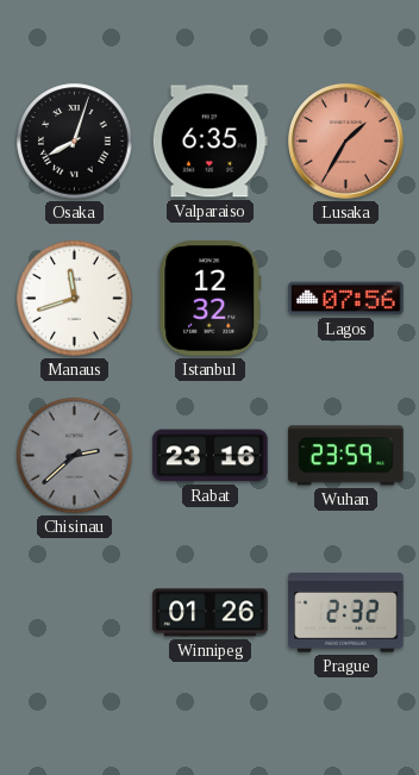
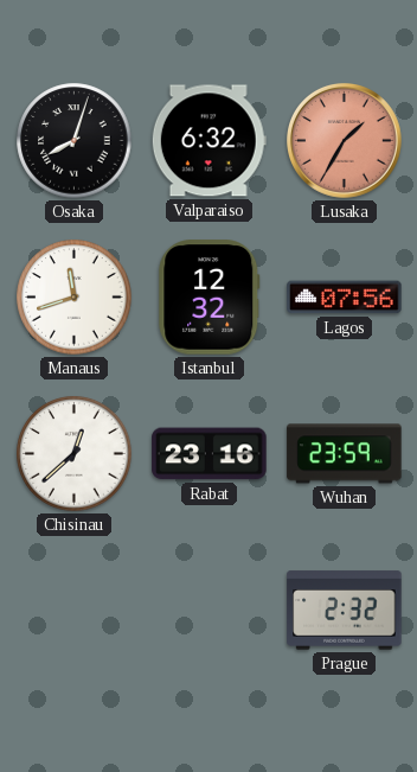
Valparaiso: 6:35 -> 6:32 (208, 141)
Chisinau: 2:38 -> 12:38 (75, 454)
Chisinau dial: grey -> white (75, 454)
Winnipeg: 01:26 -> none (211, 613)
